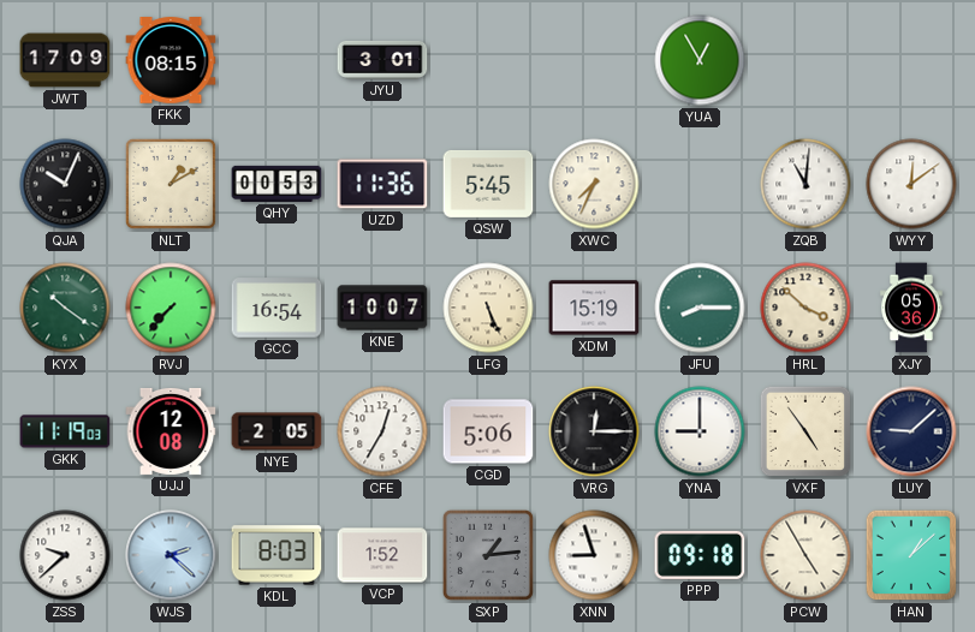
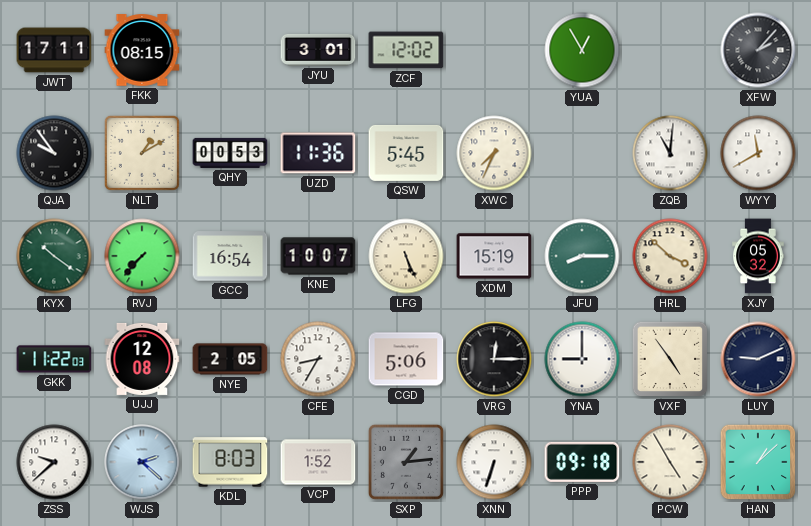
JWT: 17:09 -> 17:11 (54, 50)
ZCF: none -> 12:02 (406, 50)
XFW: none -> 2:07 (758, 50)
QJA: 10:04 -> 9:54 (54, 153)
WYY: 12:09 -> 11:40 (758, 153)
XJY: 05:36 -> 05:32 (758, 256)
GKK: 11:19 -> 11:22 (54, 359)
CFE: 12:35 -> 8:35 (318, 359)
LUY: 9:08 -> 9:11 (758, 359)
XNN: 8:57 -> 6:33 (494, 462)
